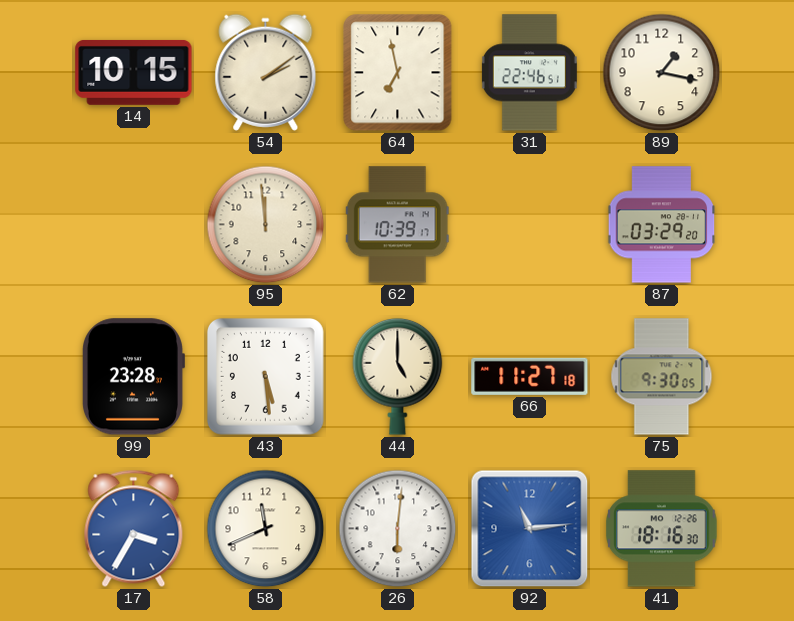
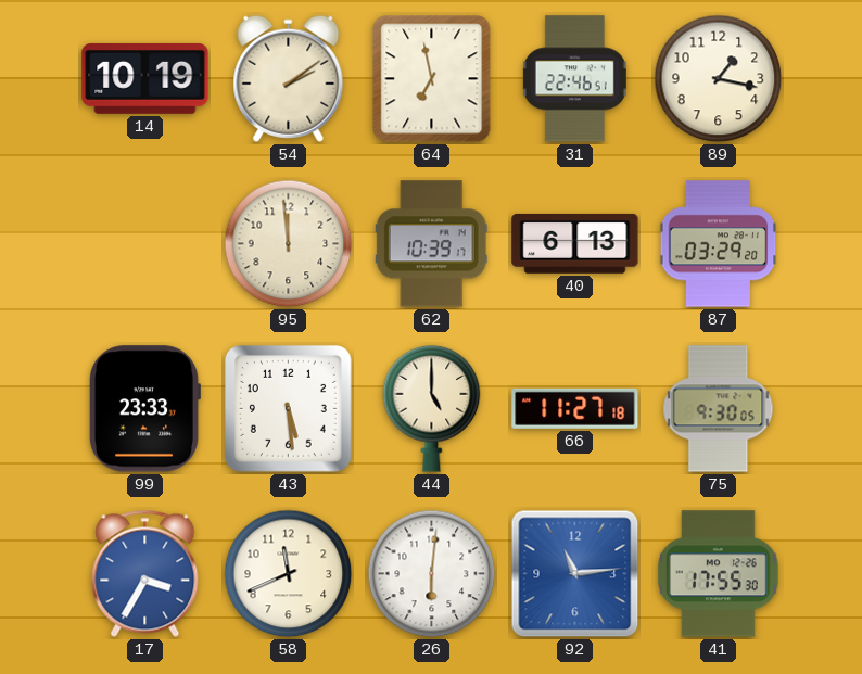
14: 10:15 -> 10:19 (145, 78)
40: none -> 6:13 (575, 243)
99: 23:28 -> 23:33 (145, 409)
41: 18:16 -> 17:55 (719, 574)
